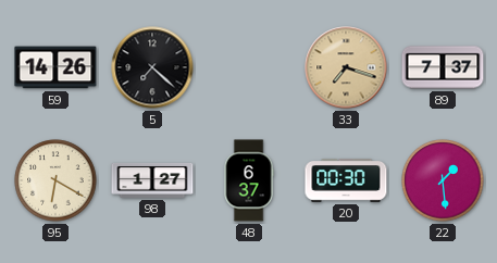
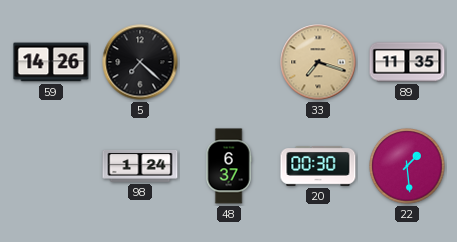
89: 7:37 -> 11:35 (407, 62)
95: 6:20 -> none (55, 180)
98: 1:27 -> 1:24 (140, 166)
